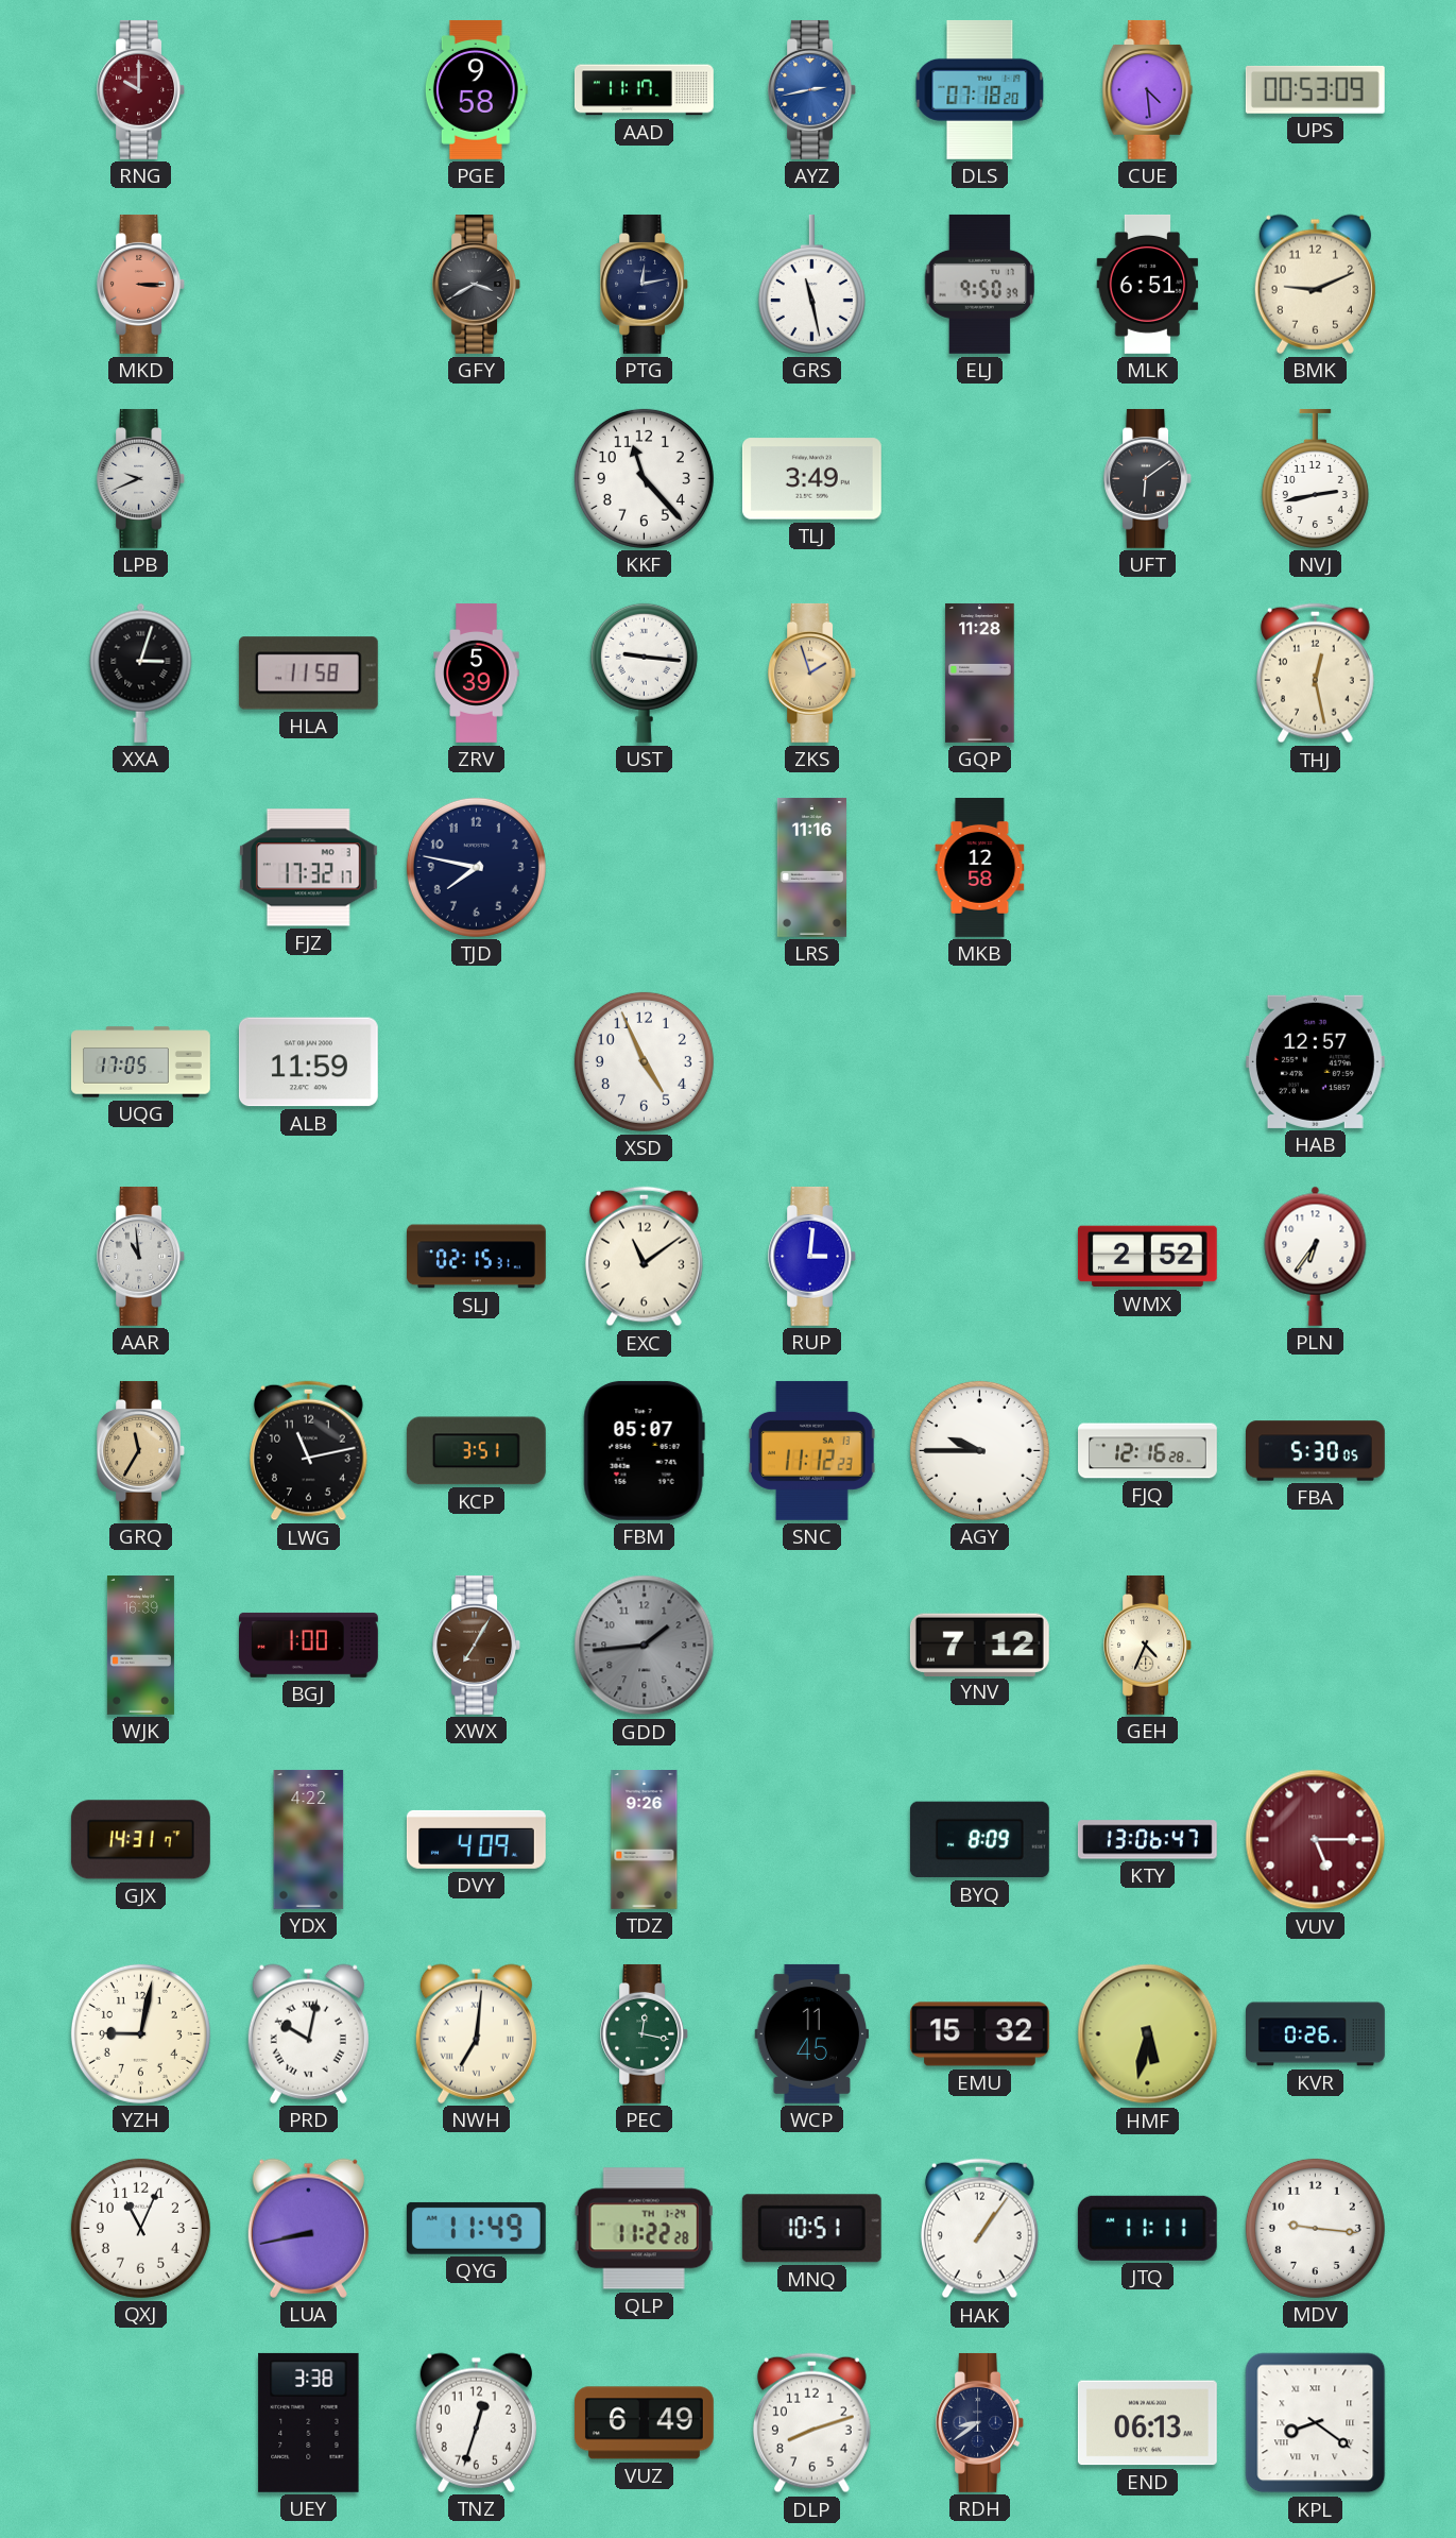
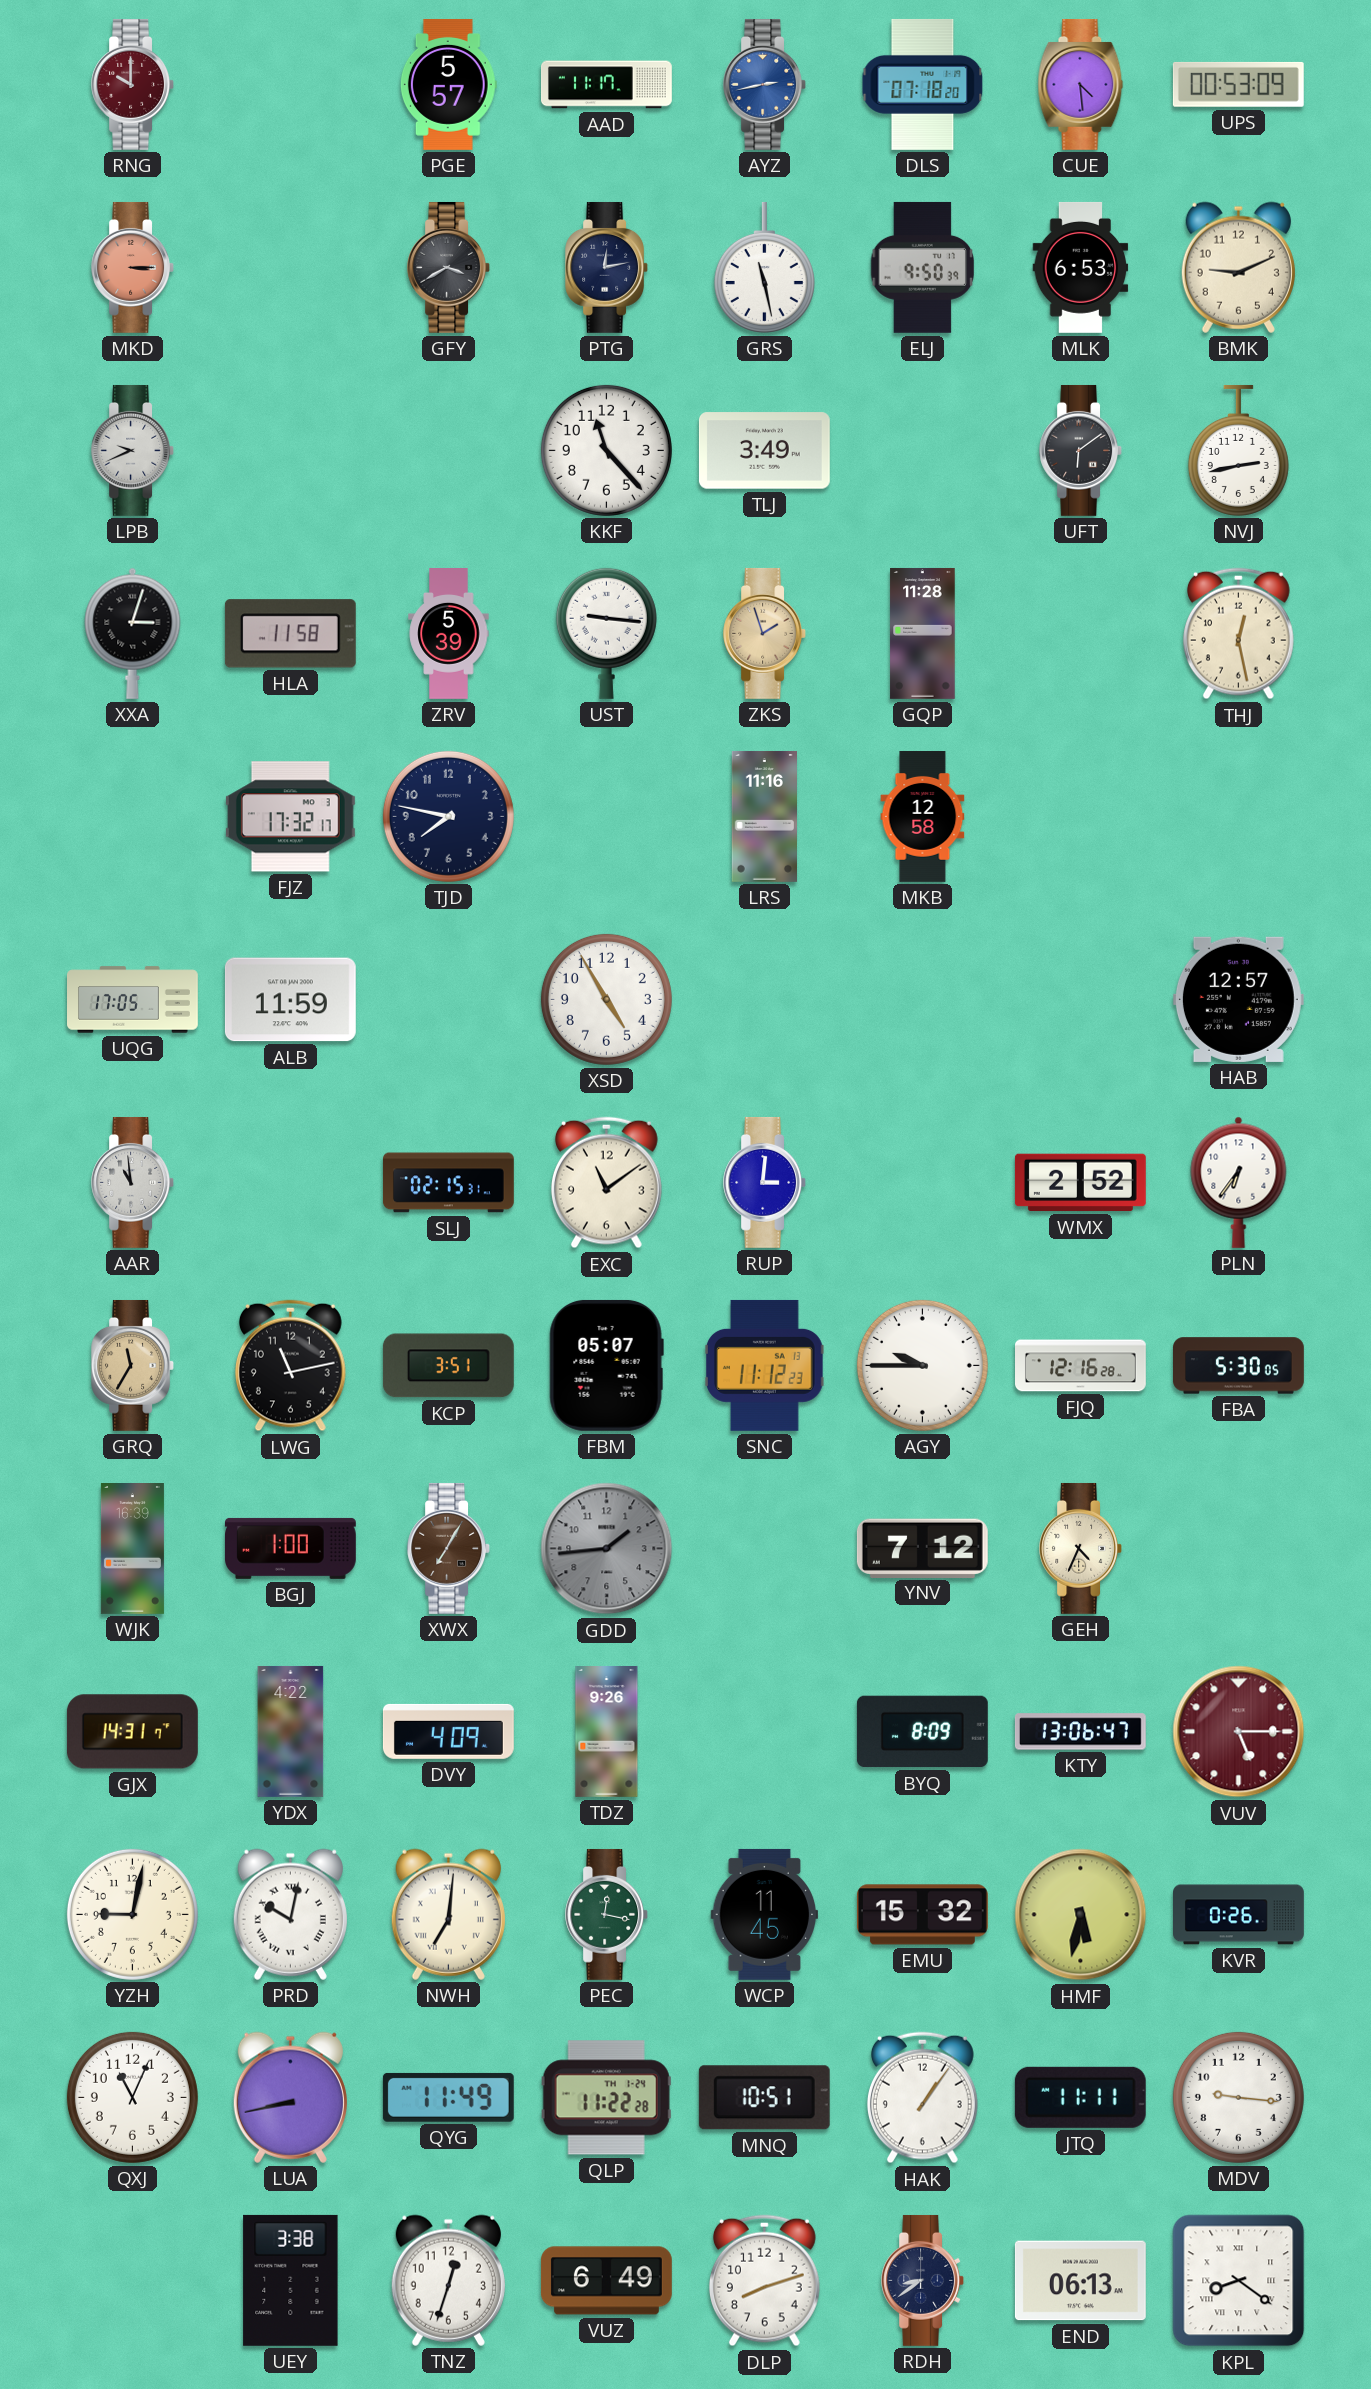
PGE: 9:58 -> 5:57 (448, 84)
MLK: 6:51 -> 6:53 (1081, 267)
XSD: 4:56 -> 4:55 (606, 999)
